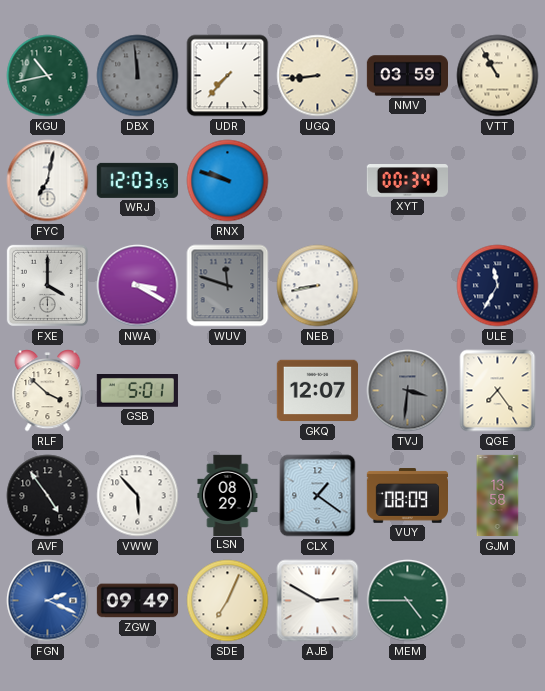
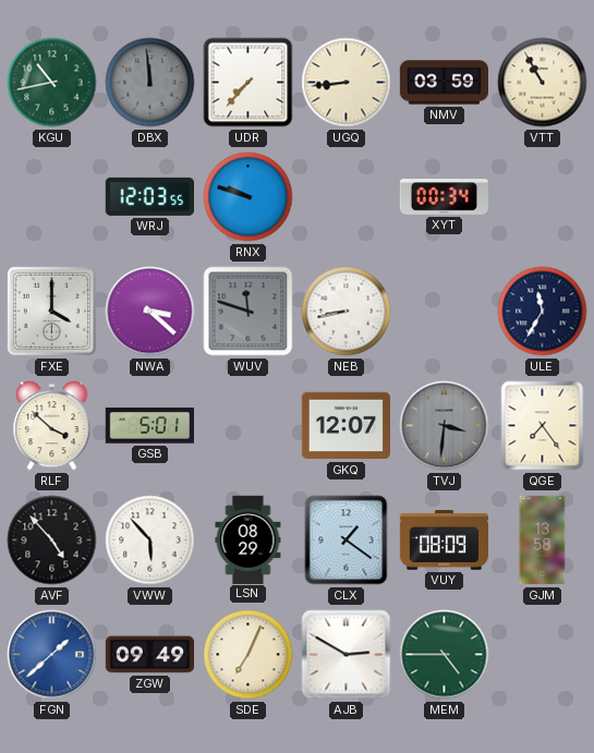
FYC: 7:02 -> none (48, 181)
NWA: 3:20 -> 3:22 (150, 312)
AVF: 4:54 -> 4:53 (52, 541)
FGN: 2:19 -> 1:38 (52, 655)
